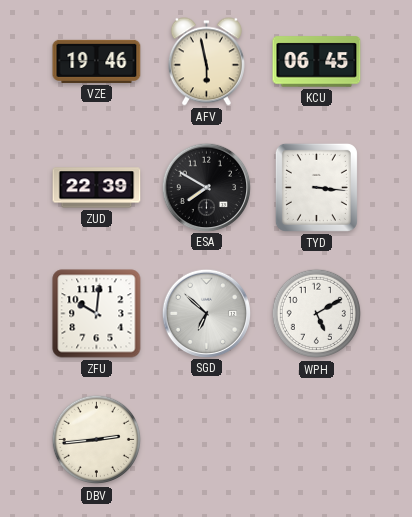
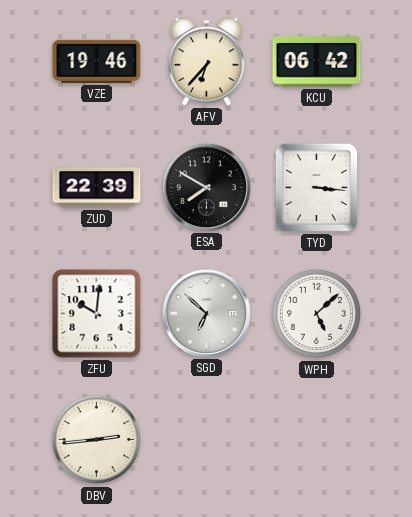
AFV: 5:58 -> 6:37 (206, 62)
KCU: 06:45 -> 06:42 (317, 62)
WPH: 5:10 -> 5:08 (317, 314)
